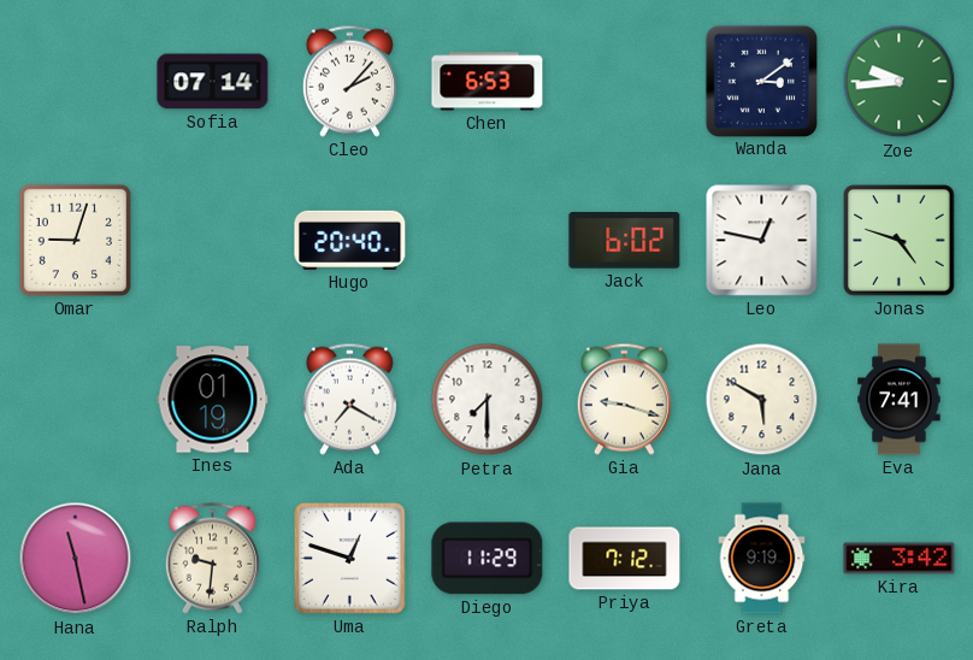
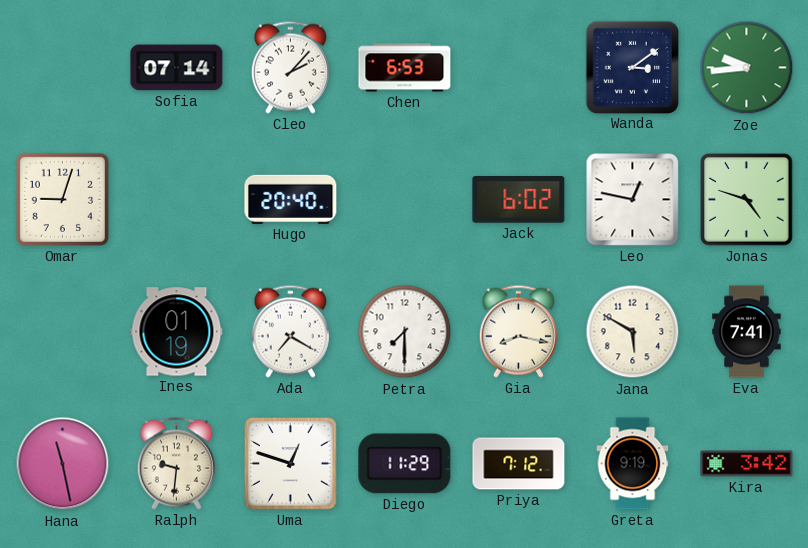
Gia: 9:18 -> 8:17 (518, 331)
